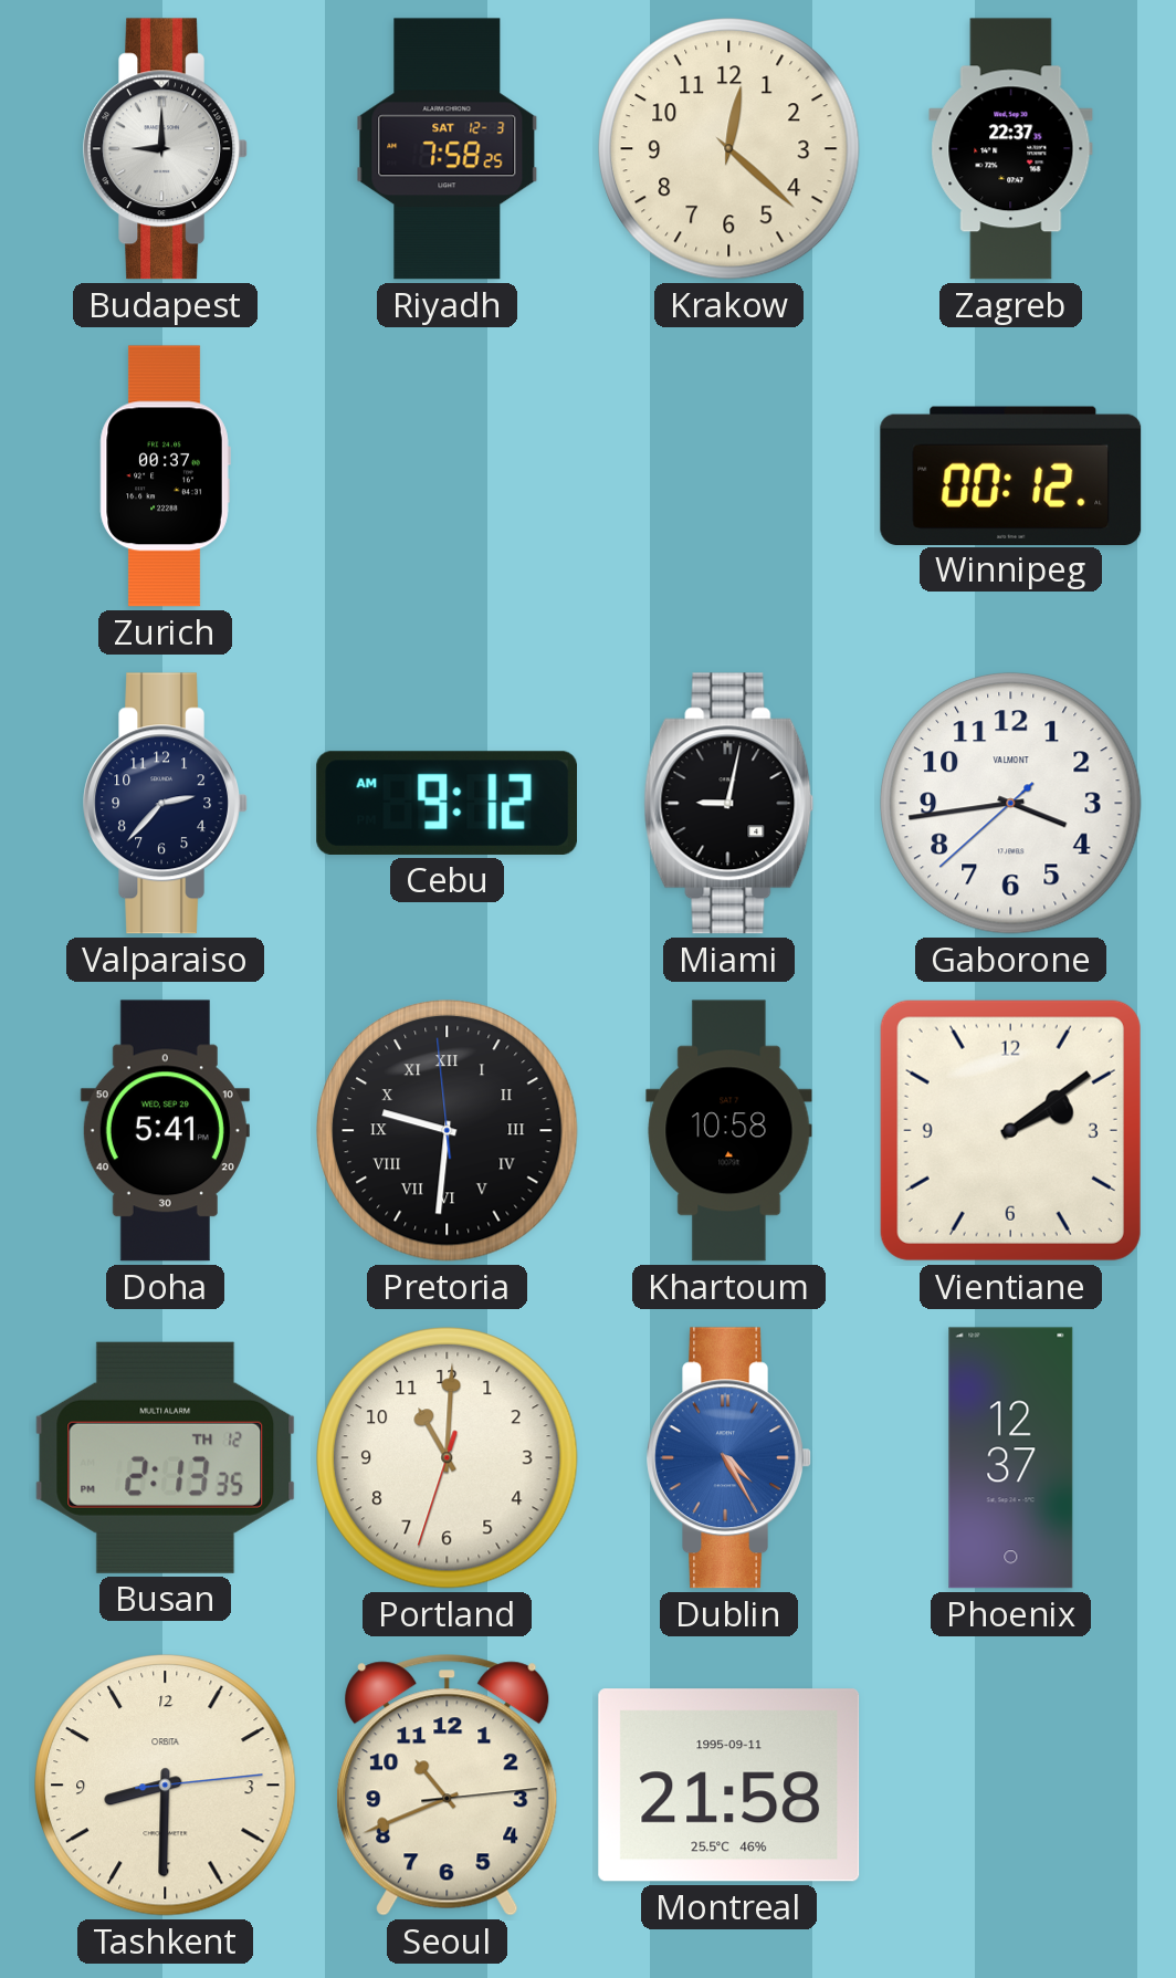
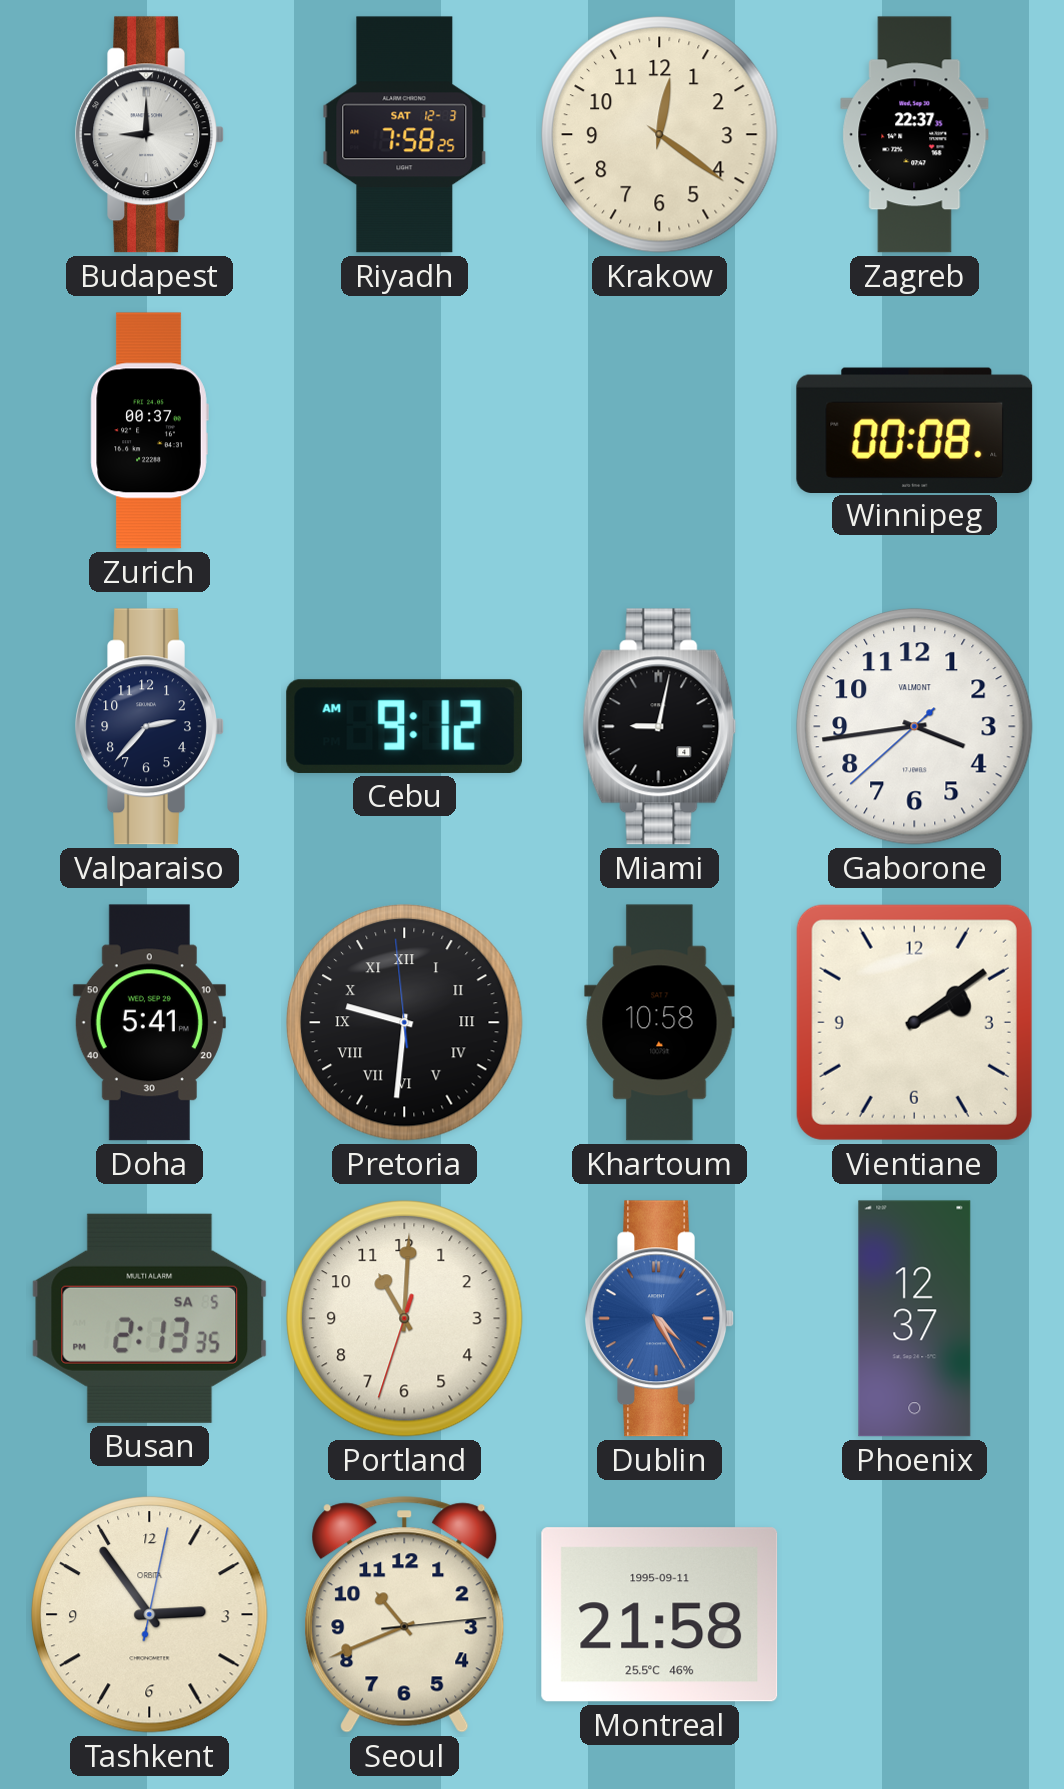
Krakow: 12:22 -> 12:21 (660, 135)
Winnipeg: 00:12 -> 00:08 (915, 430)
Busan date: TH 12 -> SA 5 (150, 1318)
Tashkent: 8:30 -> 2:54 (150, 1615)
